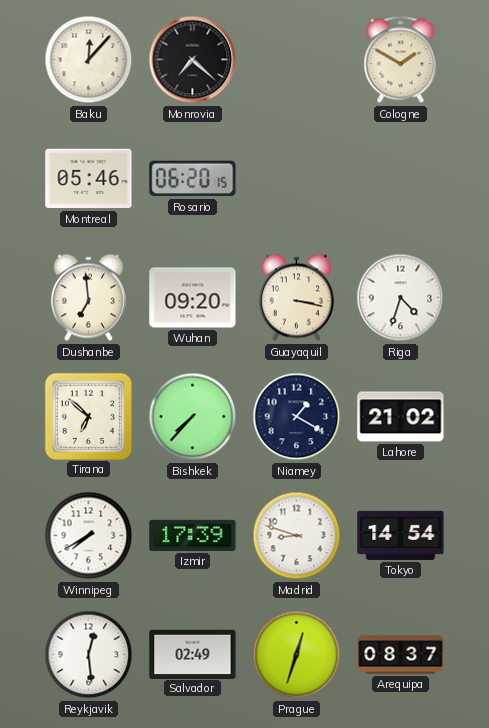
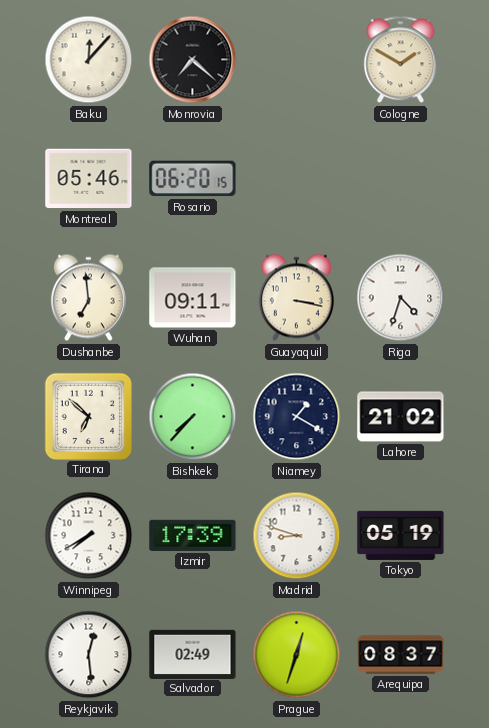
Wuhan: 09:20 -> 09:11 (193, 298)
Tokyo: 14:54 -> 05:19 (401, 535)
